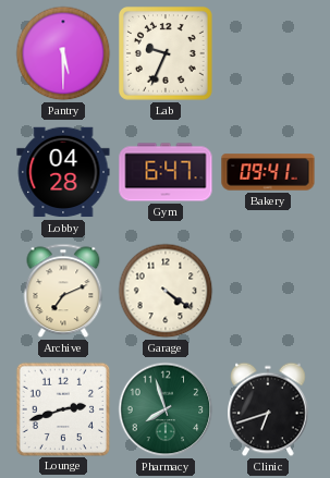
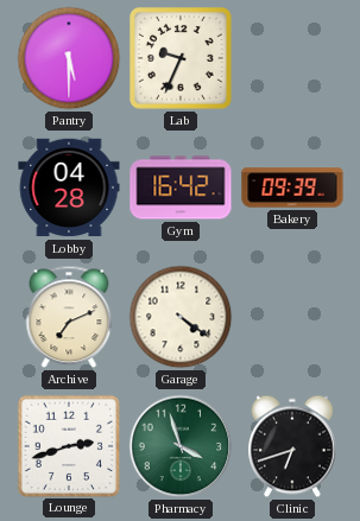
Gym: 6:47 -> 16:42 (181, 188)
Bakery: 09:41 -> 09:39 (292, 188)
Pharmacy: 7:57 -> 3:57 (181, 446)
